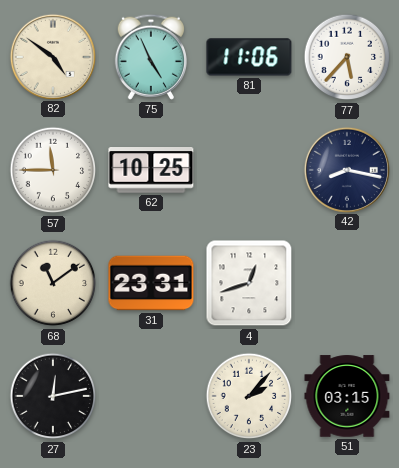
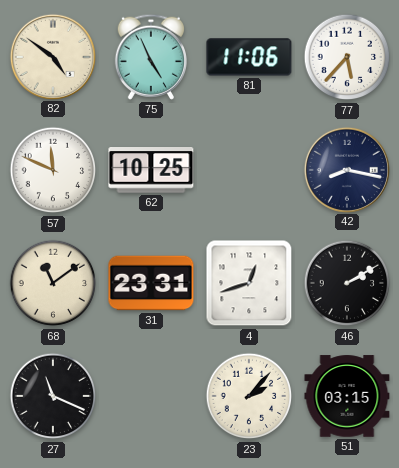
57: 11:45 -> 11:49 (53, 170)
46: none -> 2:10 (347, 283)
27: 12:13 -> 11:19 (53, 396)
